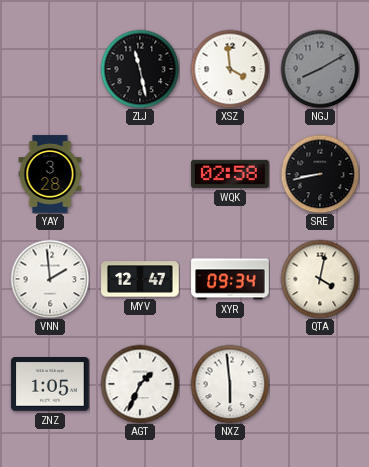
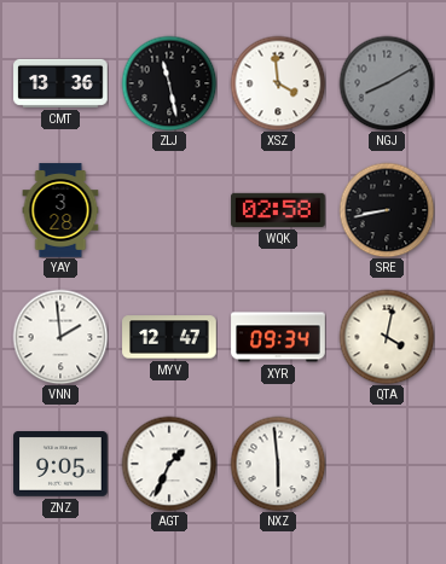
CMT: none -> 13:36 (60, 83)
ZNZ: 1:05 -> 9:05 (60, 465)
